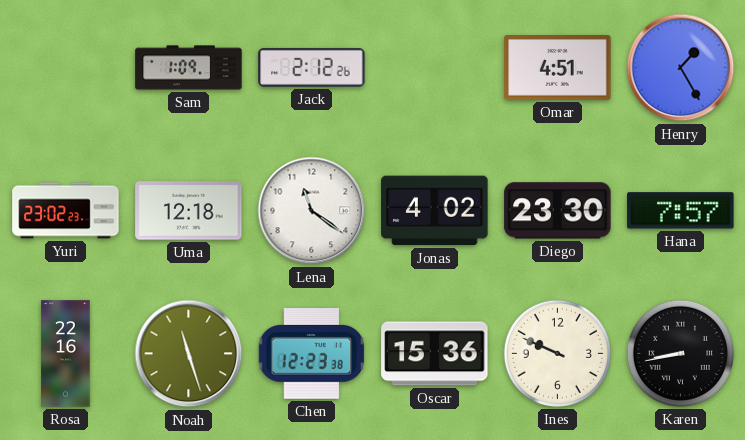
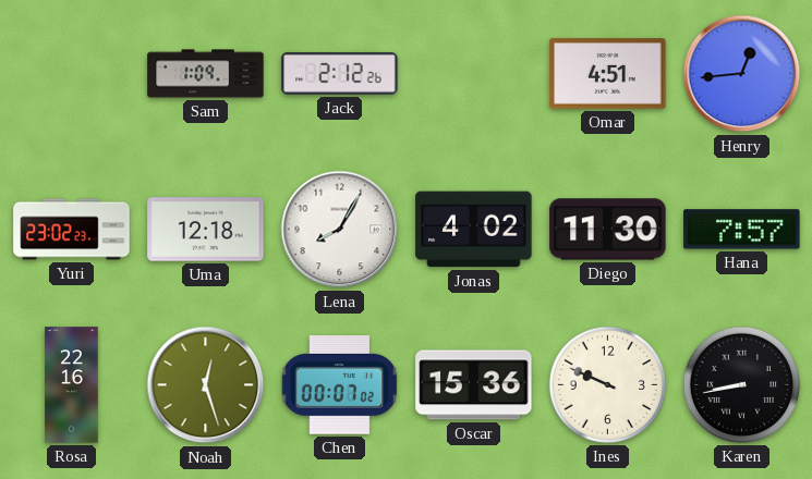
Henry: 1:25 -> 12:44 (742, 74)
Lena: 11:21 -> 8:05 (340, 230)
Diego: 23:30 -> 11:30 (608, 230)
Noah: 11:27 -> 12:27 (206, 385)
Chen: 12:23 -> 00:07 (340, 385)
